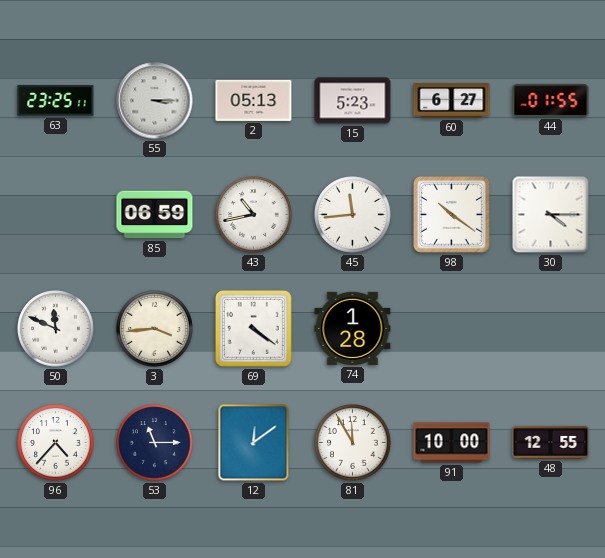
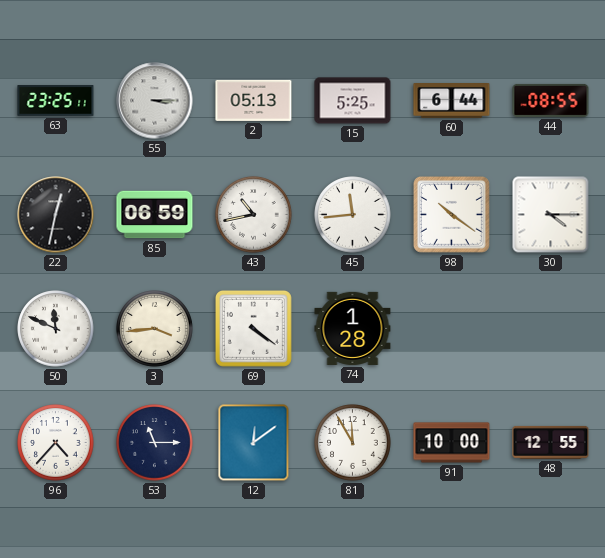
15: 5:23 -> 5:25 (353, 101)
60: 6:27 -> 6:44 (452, 101)
44: 01:55 -> 08:55 (551, 100)
22: none -> 12:32 (56, 215)
